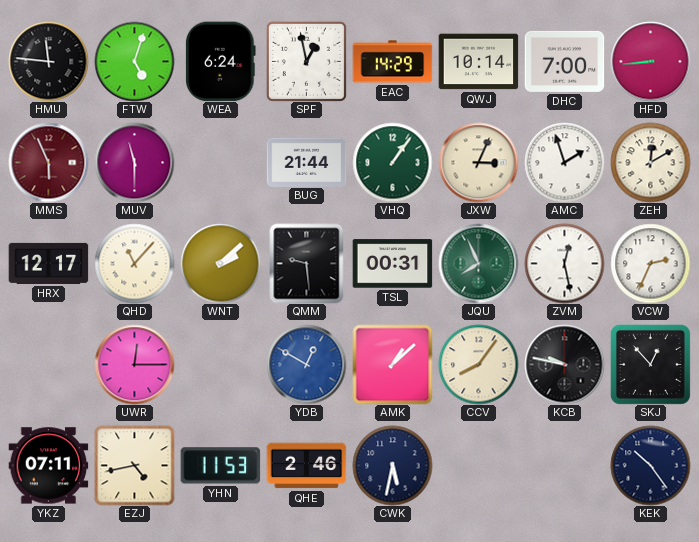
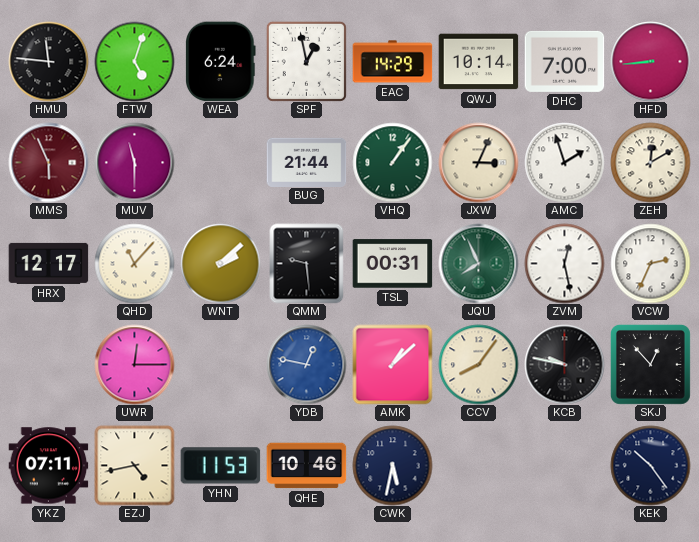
YDB: 12:50 -> 12:47 (306, 364)
QHE: 2:46 -> 10:46 (306, 466)
